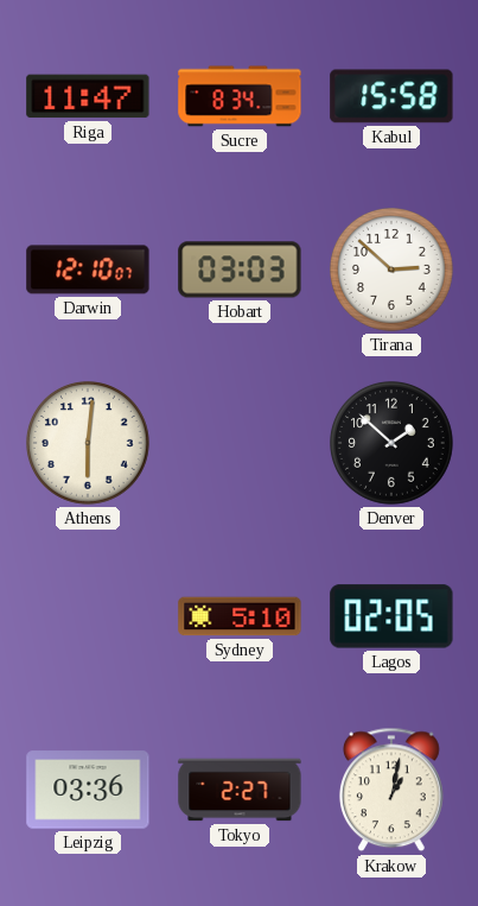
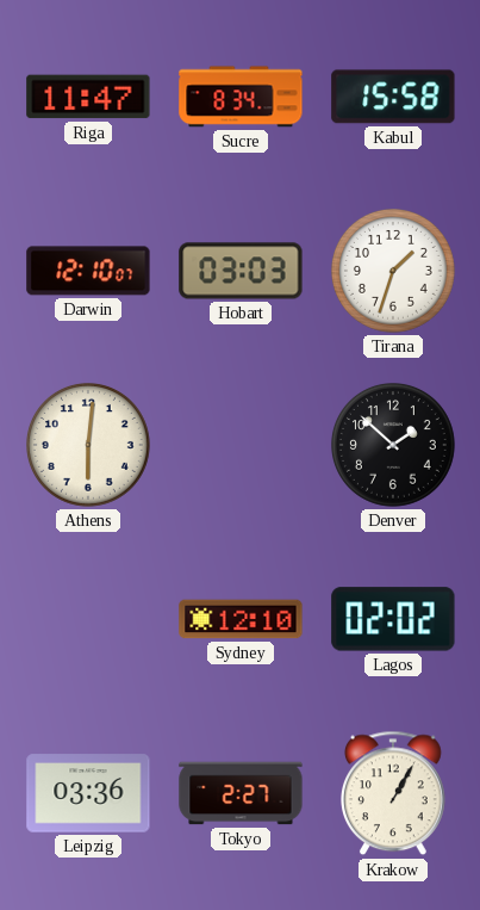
Tirana: 2:52 -> 1:33 (394, 272)
Sydney: 5:10 -> 12:10 (241, 619)
Lagos: 02:05 -> 02:02 (393, 619)
Krakow: 1:02 -> 1:05 (394, 793)
